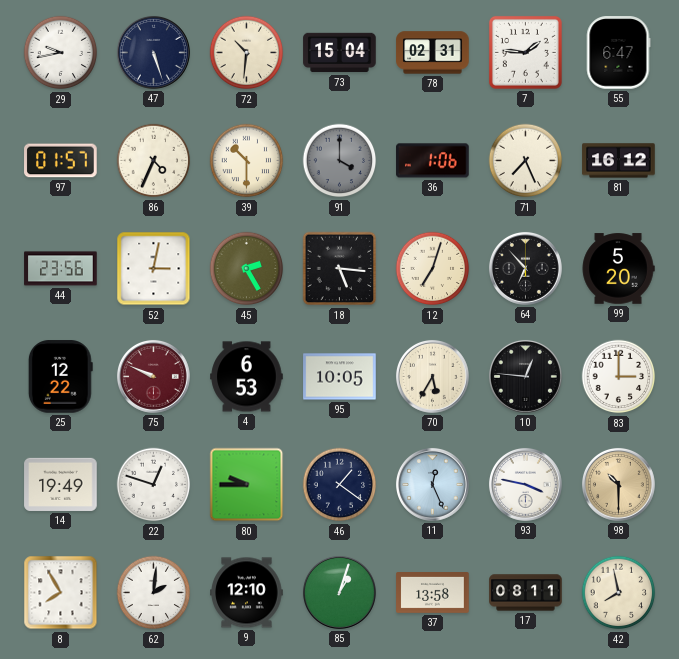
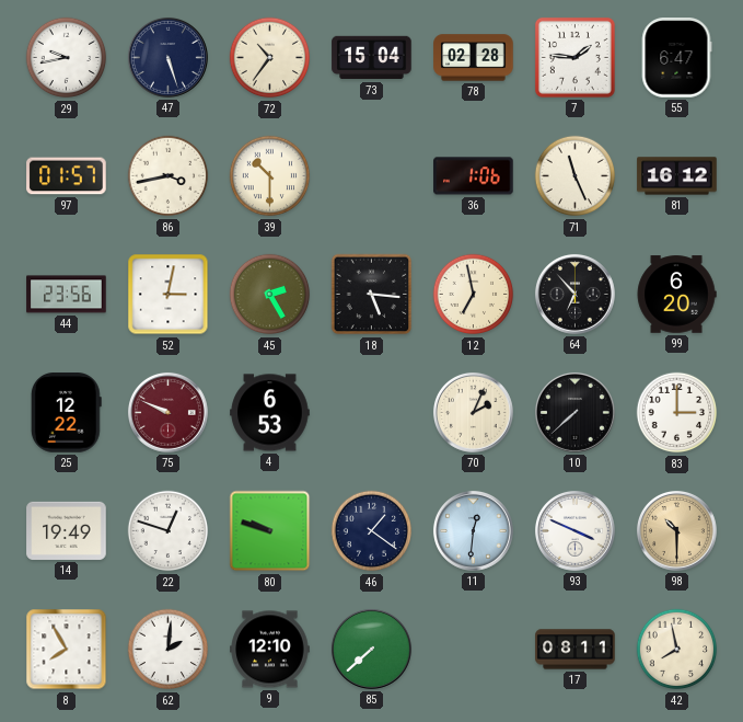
72: 10:31 -> 10:36 (270, 58)
78: 02:31 -> 02:28 (474, 58)
86: 4:34 -> 3:43 (169, 176)
91: 4:00 -> none (340, 161)
71: 7:26 -> 11:26 (576, 176)
12: 7:03 -> 6:58 (474, 295)
99: 5:20 -> 6:20 (676, 295)
95: 10:05 -> none (340, 377)
70: 5:35 -> 2:04 (474, 413)
10: 12:46 -> 7:38 (576, 413)
80: 9:45 -> 9:48 (270, 531)
11: 12:26 -> 12:31 (474, 531)
93: 3:47 -> 3:49 (576, 531)
85: 1:03 -> 7:38 (372, 650)
37: 13:58 -> none (433, 593)
